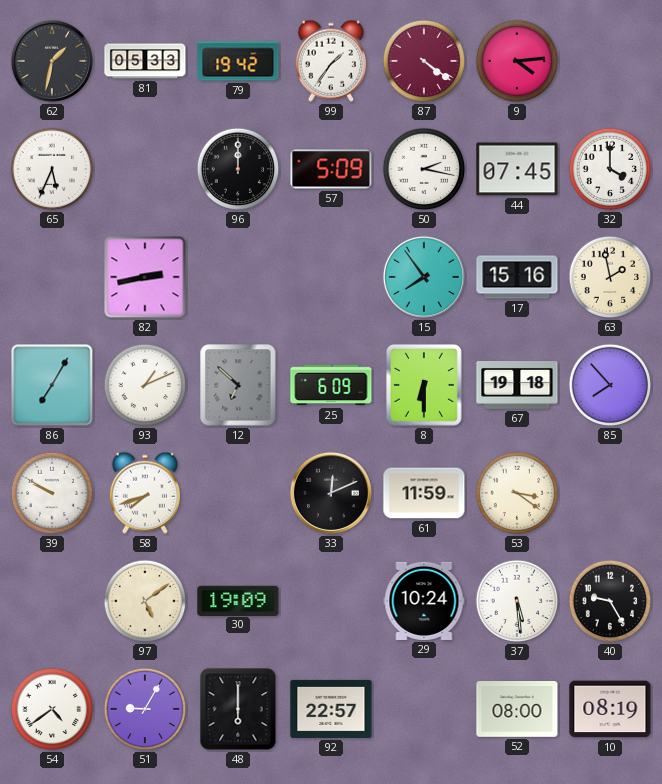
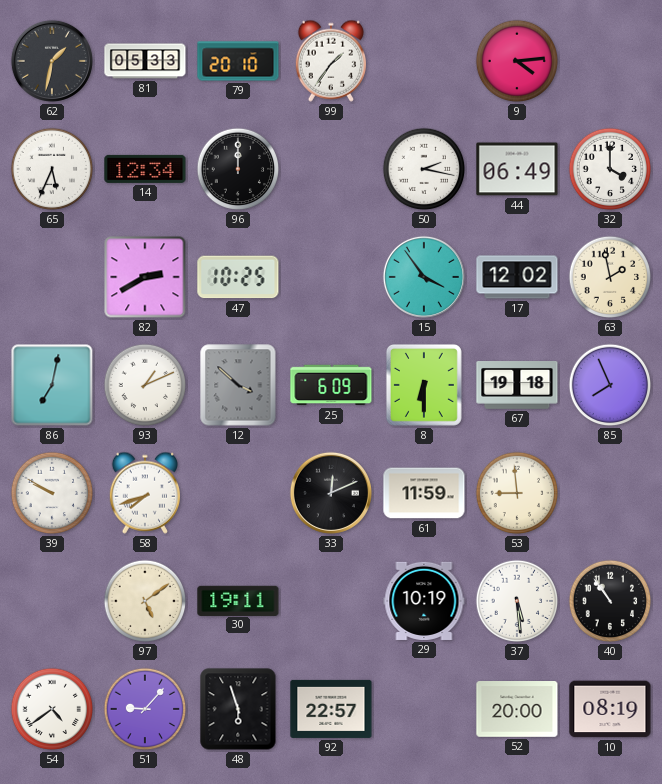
79: 19:42 -> 20:10 (238, 61)
87: 4:21 -> none (424, 61)
14: none -> 12:34 (145, 169)
57: 5:09 -> none (331, 169)
44: 07:45 -> 06:49 (517, 169)
82: 2:43 -> 2:40 (145, 277)
47: none -> 10:25 (238, 277)
15: 7:54 -> 3:54 (424, 277)
17: 15:16 -> 12:02 (517, 277)
86: 7:05 -> 7:02 (52, 385)
12: 6:52 -> 3:52 (238, 385)
85: 7:53 -> 7:56 (610, 385)
53: 3:21 -> 8:59 (517, 493)
30: 19:09 -> 19:11 (238, 600)
29: 10:24 -> 10:19 (424, 601)
40: 9:25 -> 10:54 (610, 601)
51: 9:05 -> 9:07 (145, 709)
48: 6:00 -> 5:57 (238, 709)
52: 08:00 -> 20:00 (517, 710)
